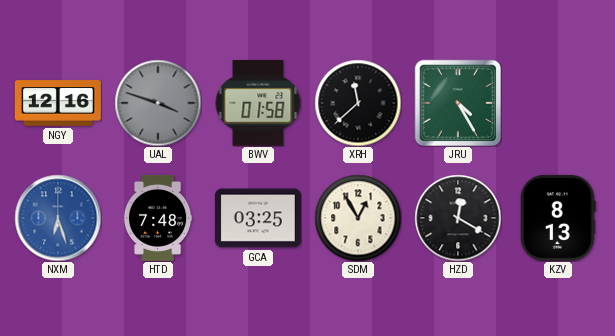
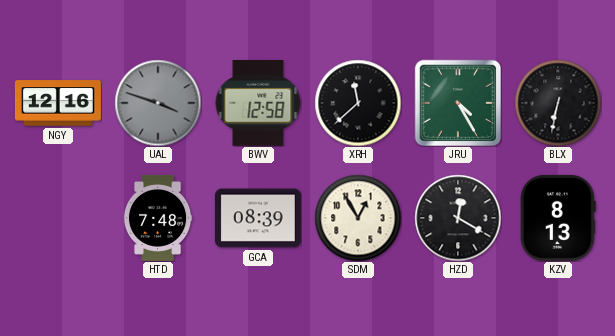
BWV: 01:58 -> 12:58 (258, 103)
BLX: none -> 6:32 (558, 103)
NXM: 6:27 -> none (58, 218)
GCA: 03:25 -> 08:39 (258, 218)
